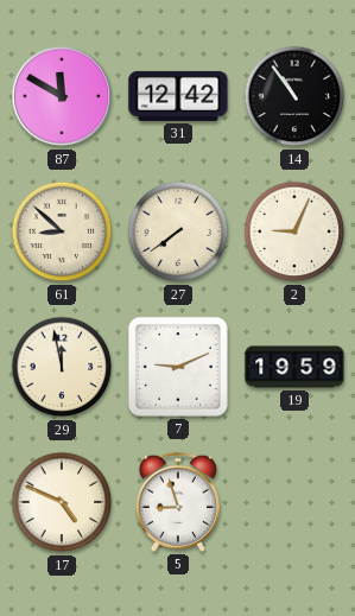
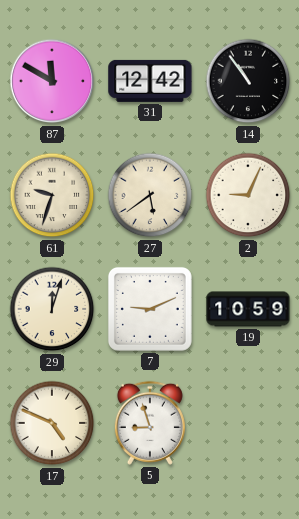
61: 8:52 -> 9:33 (52, 195)
27: 7:39 -> 5:39 (150, 195)
29: 11:58 -> 12:03 (52, 309)
19: 19:59 -> 10:59 (248, 309)
